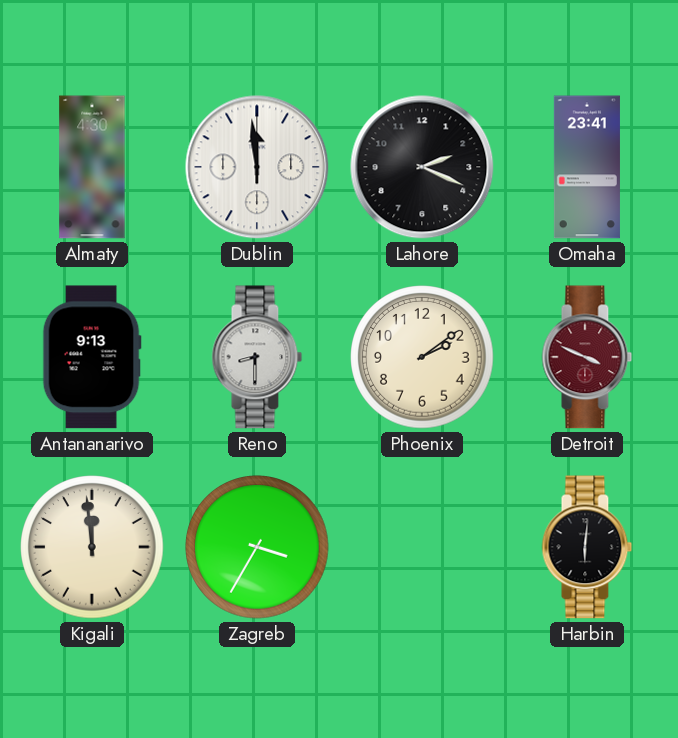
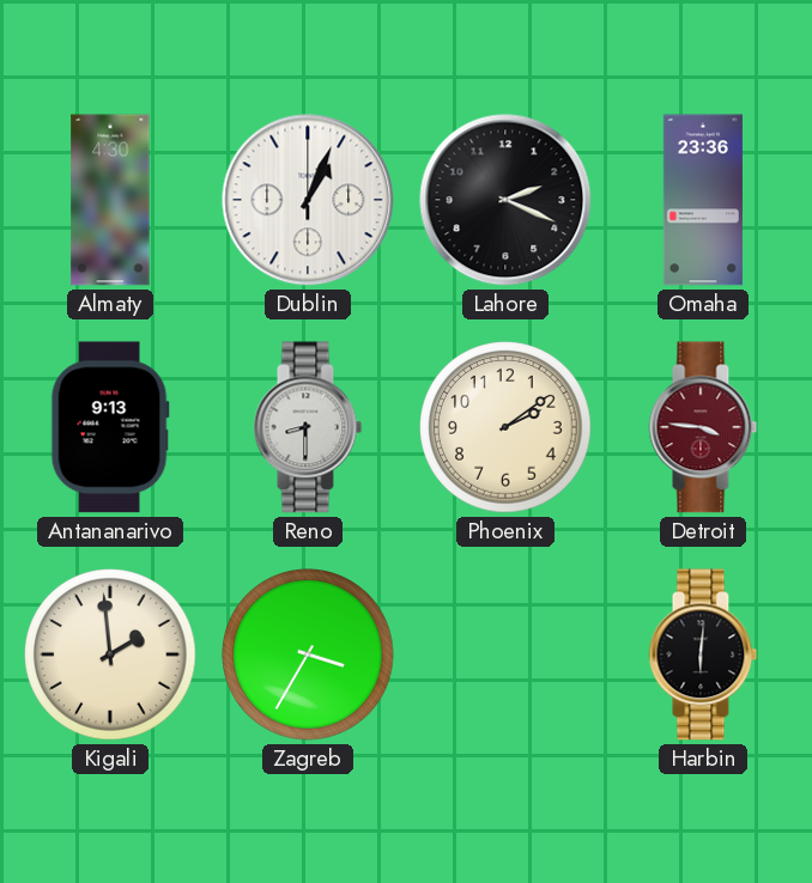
Dublin: 11:59 -> 1:04 (308, 200)
Omaha: 23:41 -> 23:36 (703, 200)
Detroit: 3:49 -> 3:46 (703, 427)
Kigali: 11:59 -> 1:59 (110, 654)
